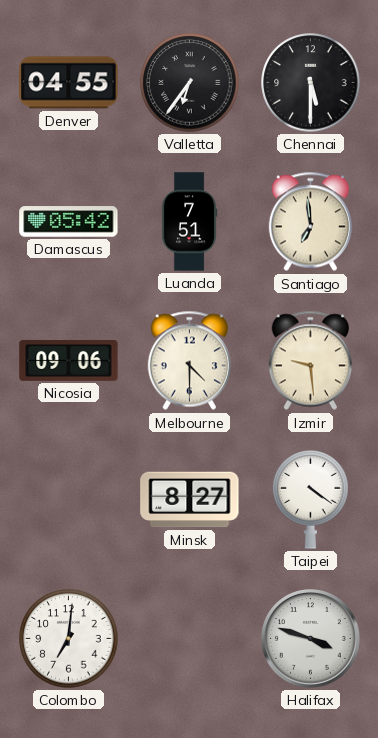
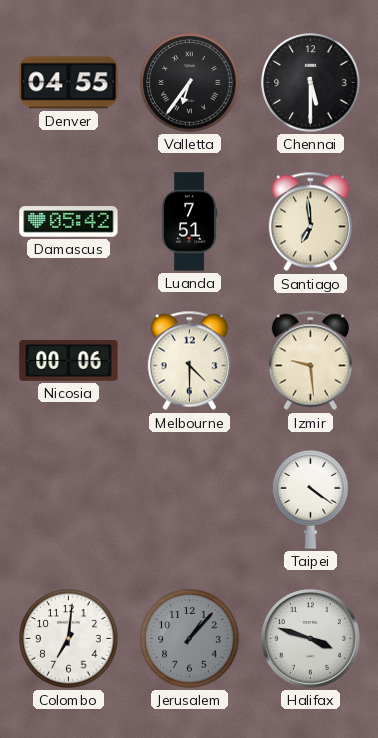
Nicosia: 09:06 -> 00:06 (69, 360)
Minsk: 8:27 -> none (190, 500)
Jerusalem: none -> 1:07 (190, 639)
